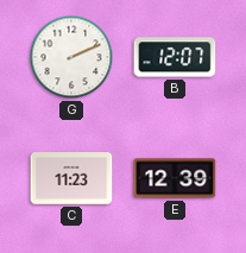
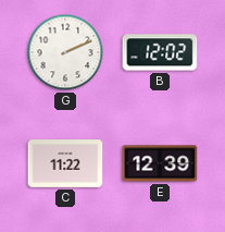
B: 12:07 -> 12:02 (160, 52)
C: 11:23 -> 11:22 (65, 163)
